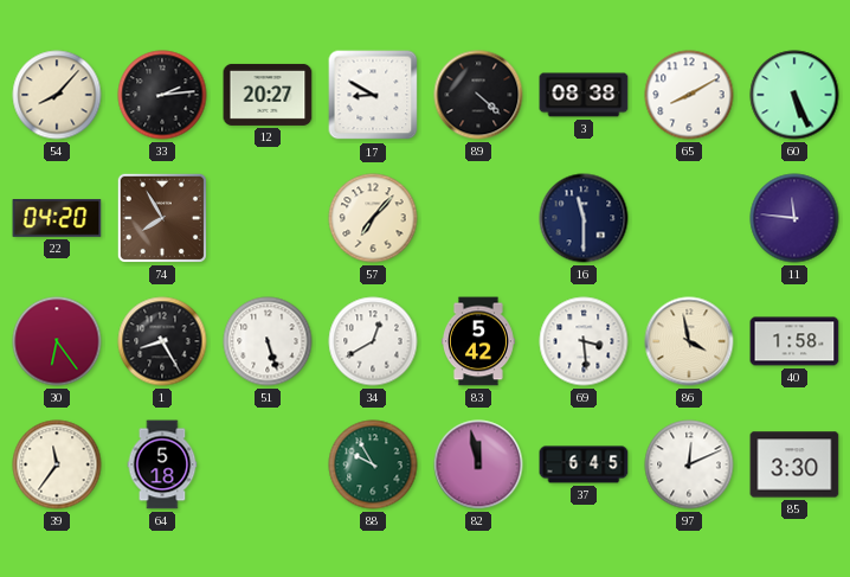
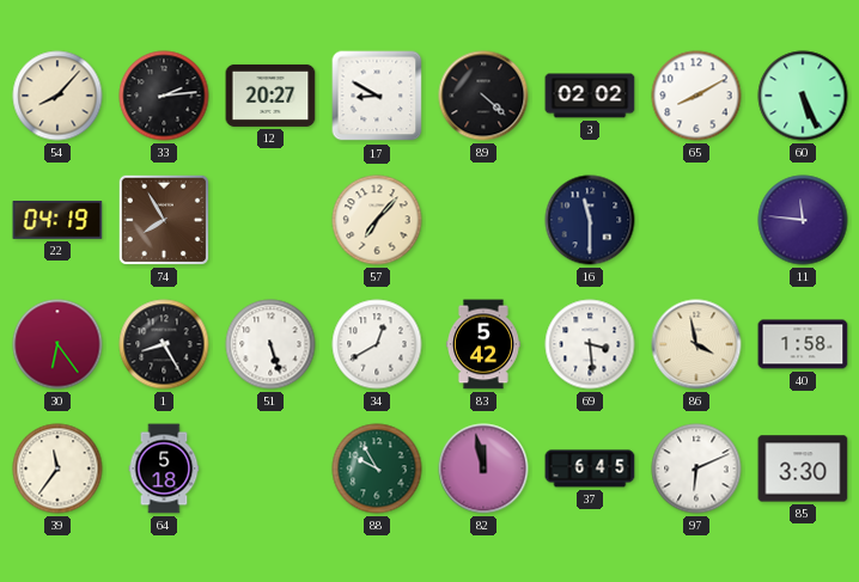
3: 08:38 -> 02:02 (590, 96)
22: 04:20 -> 04:19 (57, 221)
97: 12:11 -> 6:11 (696, 468)
